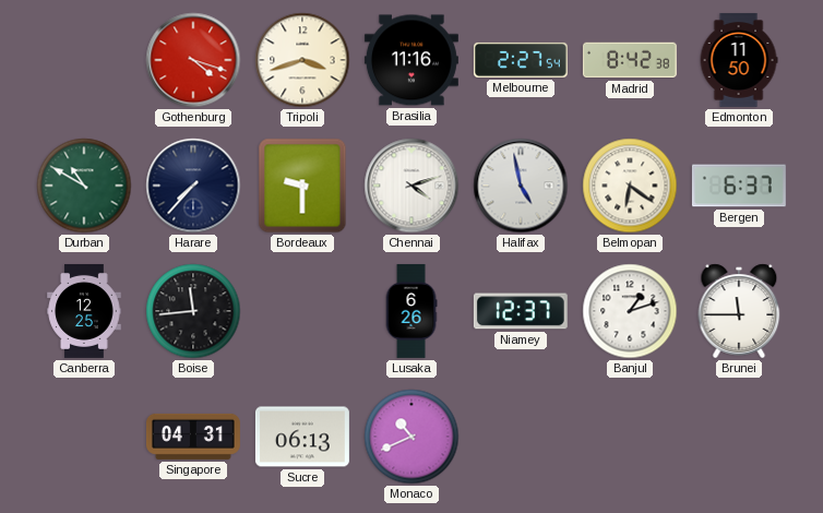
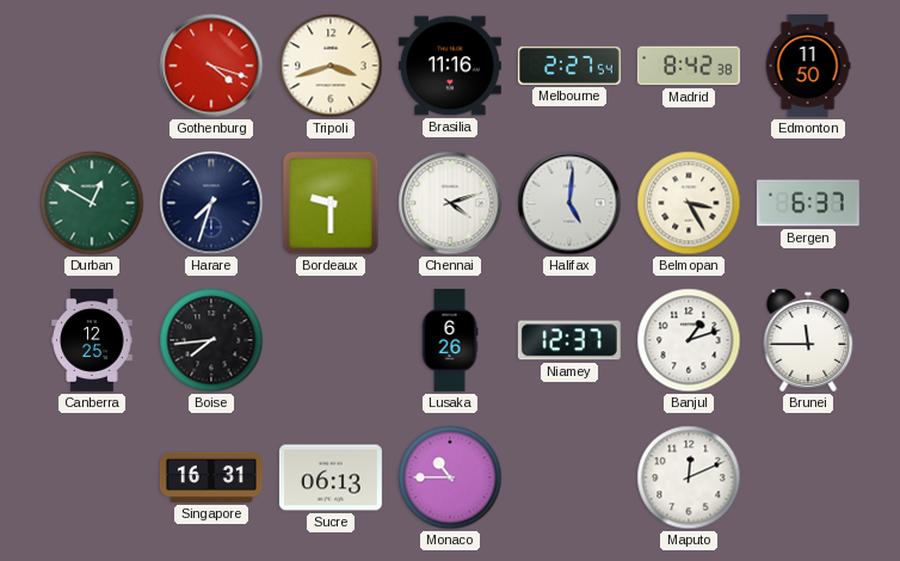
Durban: 10:50 -> 12:50 (92, 203)
Harare: 7:37 -> 7:33 (211, 203)
Halifax: 4:58 -> 5:01 (569, 203)
Belmopan: 6:21 -> 3:25 (689, 203)
Boise: 11:44 -> 7:44 (211, 340)
Singapore: 04:31 -> 16:31 (211, 477)
Monaco: 10:41 -> 10:45 (450, 477)
Maputo: none -> 12:11 (689, 477)
